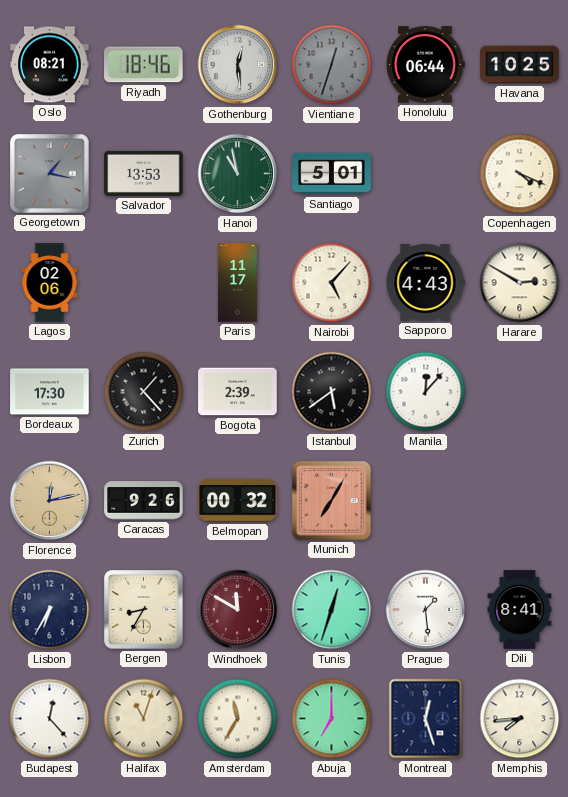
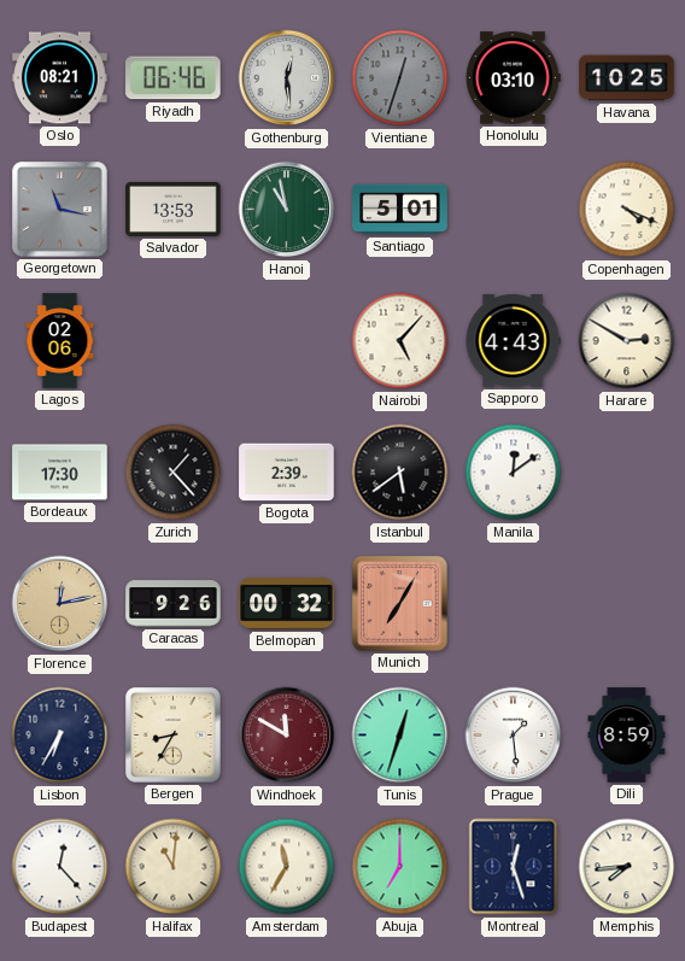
Riyadh: 18:46 -> 06:46 (174, 78)
Honolulu: 06:44 -> 03:10 (513, 78)
Georgetown: 1:17 -> 11:17 (60, 210)
Paris: 11:17 -> none (237, 283)
Manila: 12:07 -> 12:09 (514, 473)
Dili: 8:41 -> 8:59 (627, 736)
Halifax: 11:03 -> 11:01 (174, 867)
